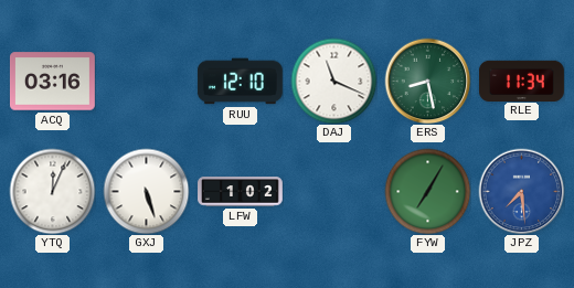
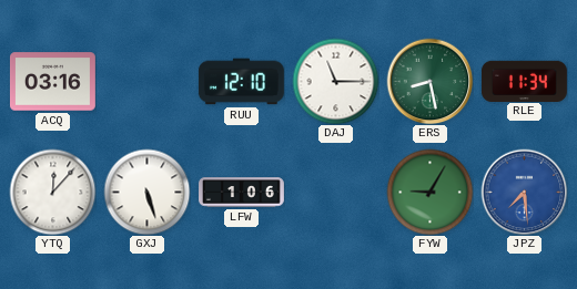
DAJ: 11:19 -> 11:15 (335, 81)
YTQ: 12:04 -> 12:07 (52, 192)
LFW: 1:02 -> 1:06 (242, 193)
FYW: 7:05 -> 9:05 (429, 192)
